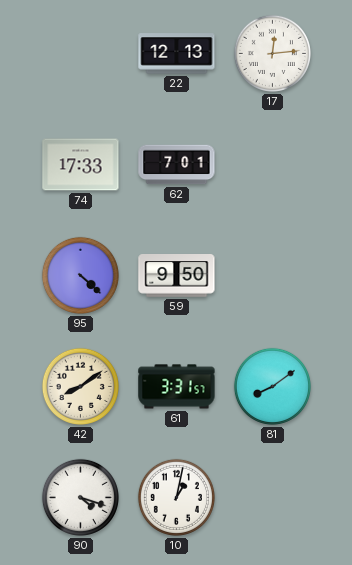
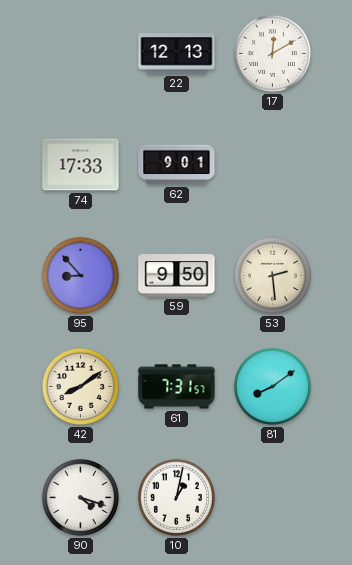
17: 12:14 -> 12:10 (272, 53)
62: 7:01 -> 9:01 (177, 165)
95: 4:22 -> 8:53 (80, 275)
53: none -> 2:29 (272, 275)
61: 3:31 -> 7:31 (177, 387)
